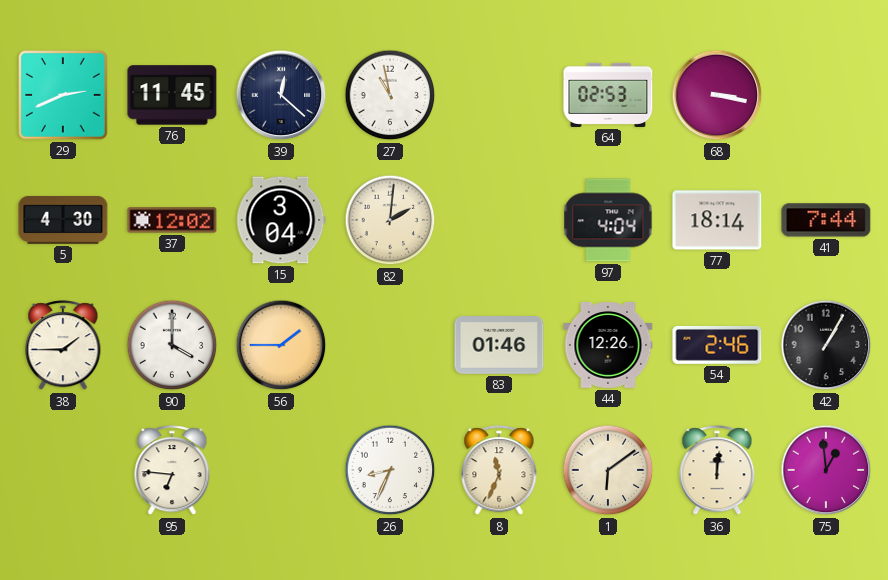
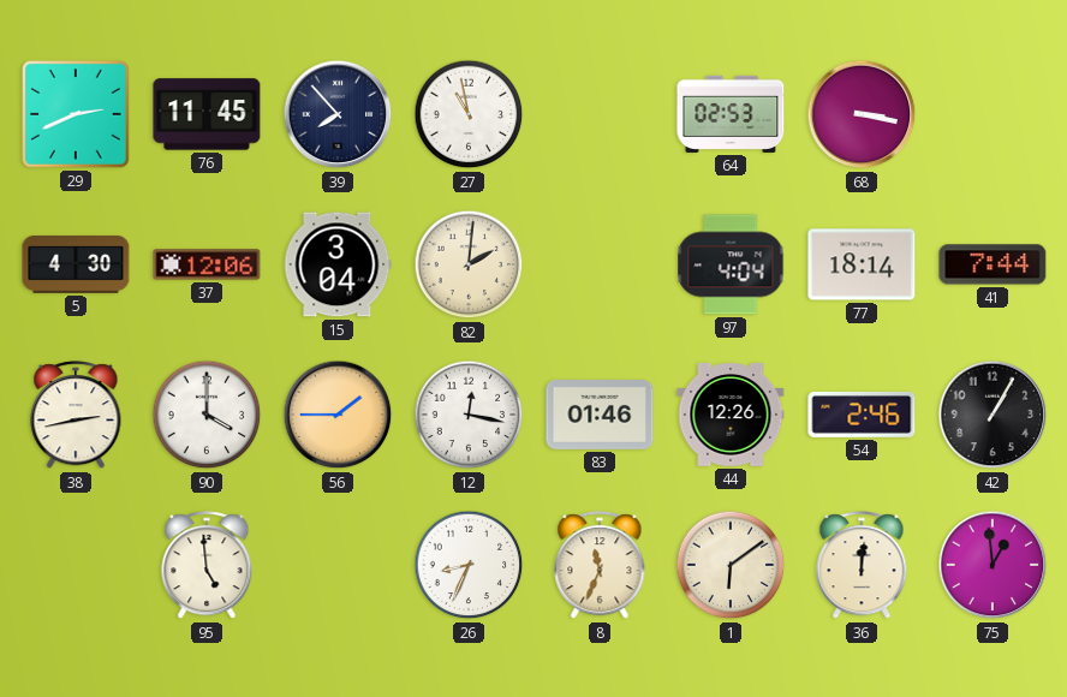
39: 12:22 -> 7:53 (338, 114)
37: 12:02 -> 12:06 (207, 264)
38: 1:45 -> 2:43 (76, 416)
12: none -> 12:17 (469, 415)
95: 6:46 -> 4:59 (207, 566)
